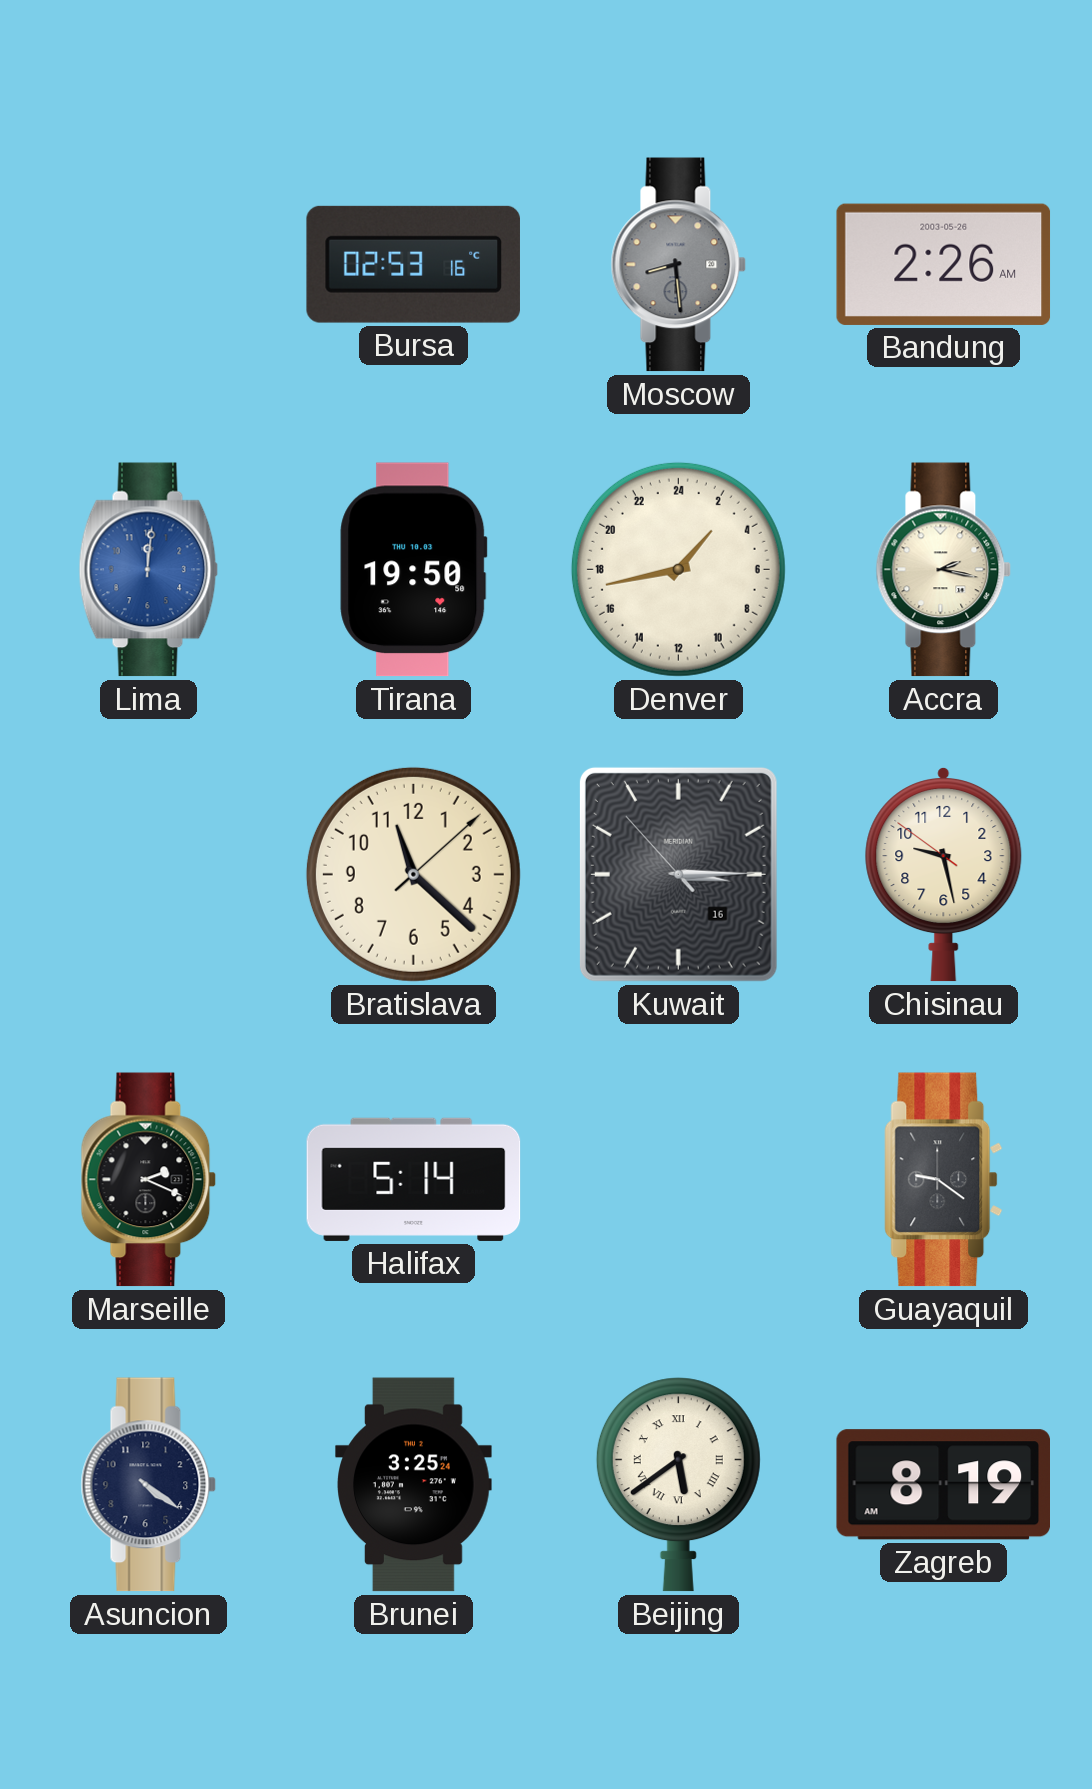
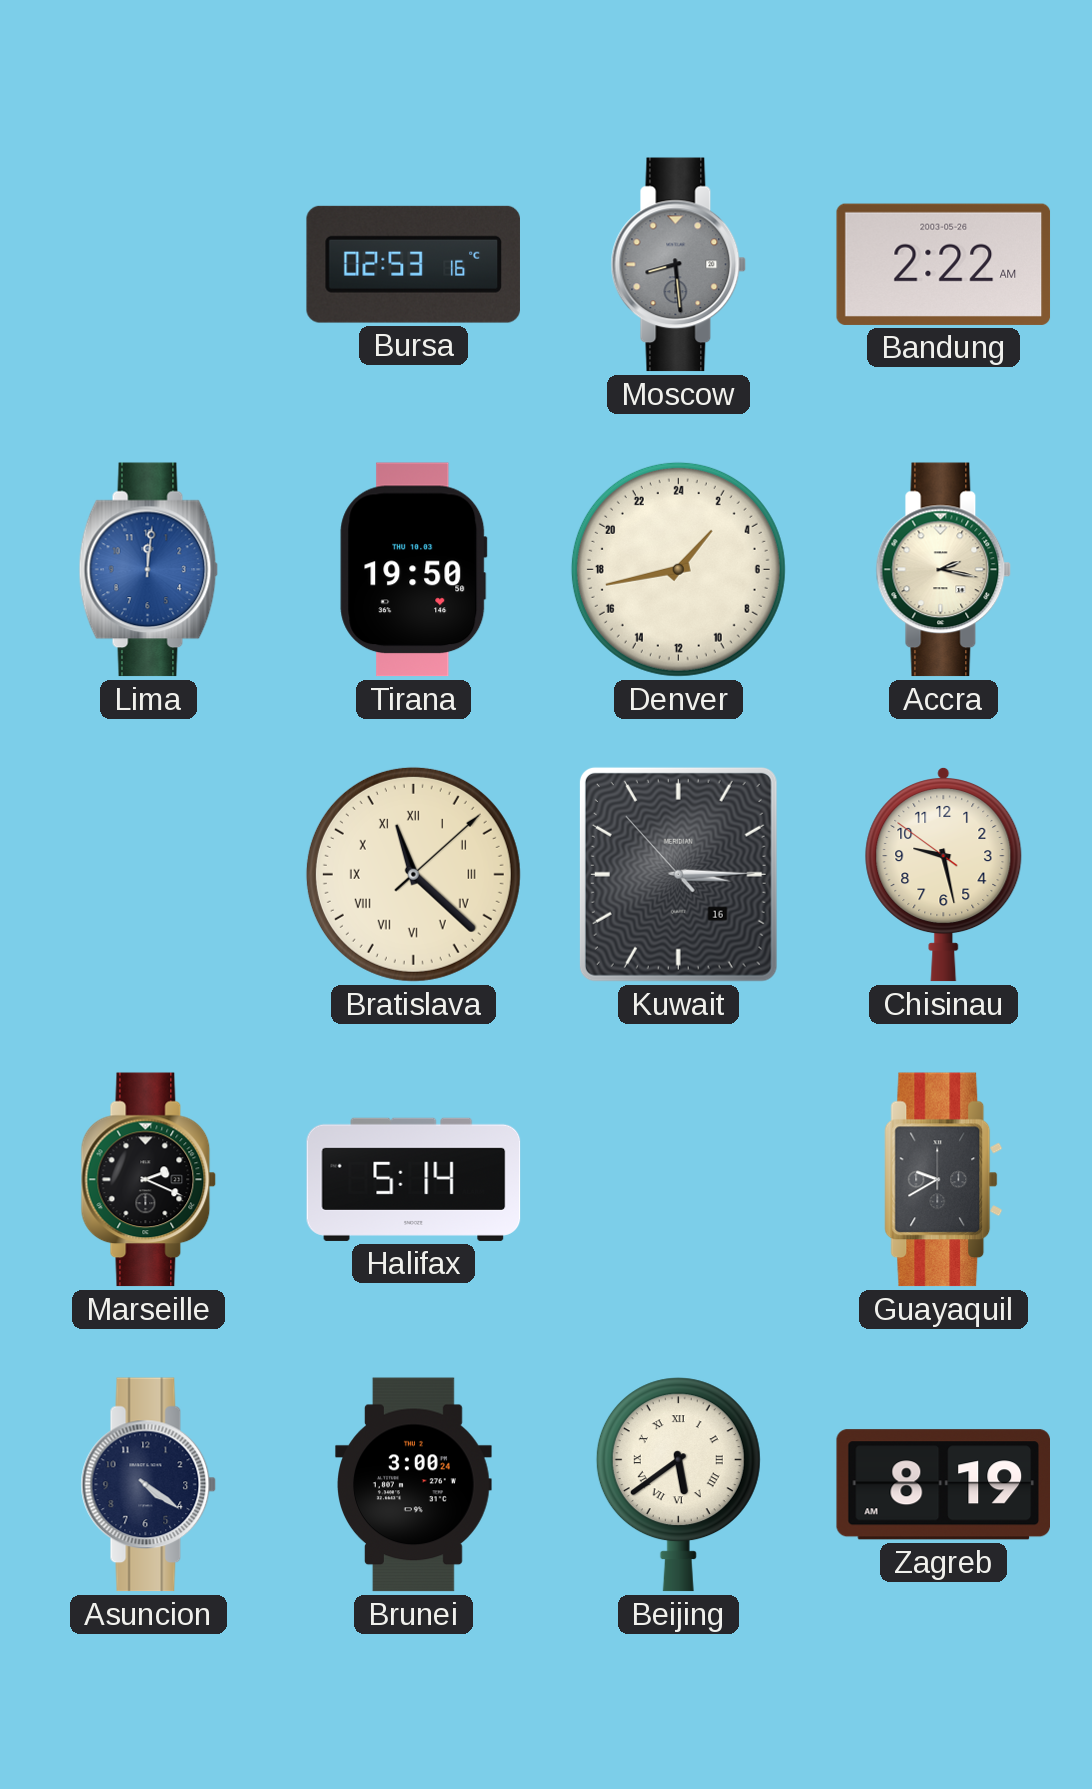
Bandung: 2:26 -> 2:22 (944, 264)
Bratislava numerals: Arabic -> Roman (413, 874)
Guayaquil: 9:21 -> 9:40 (944, 1180)
Brunei: 3:25 -> 3:00 (414, 1485)
